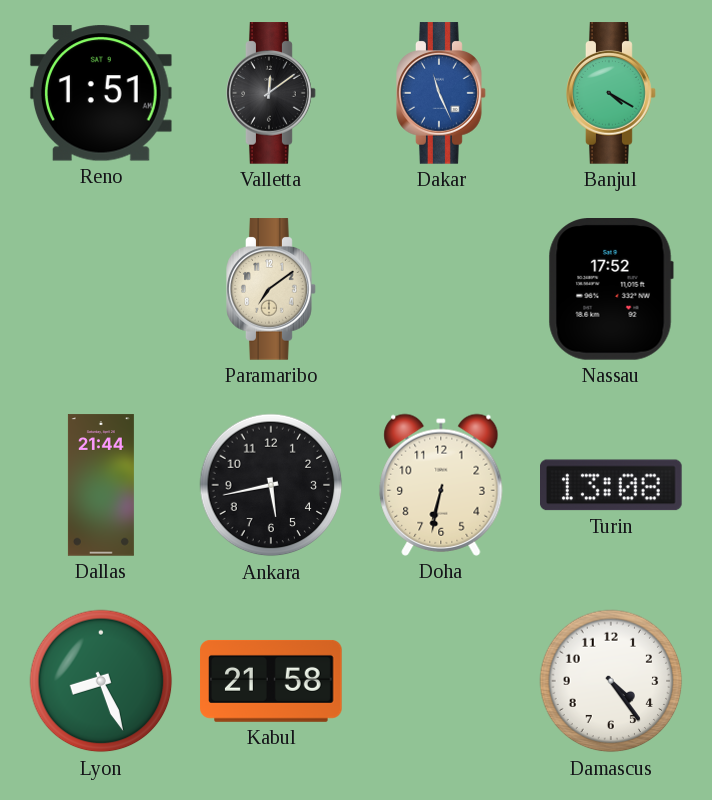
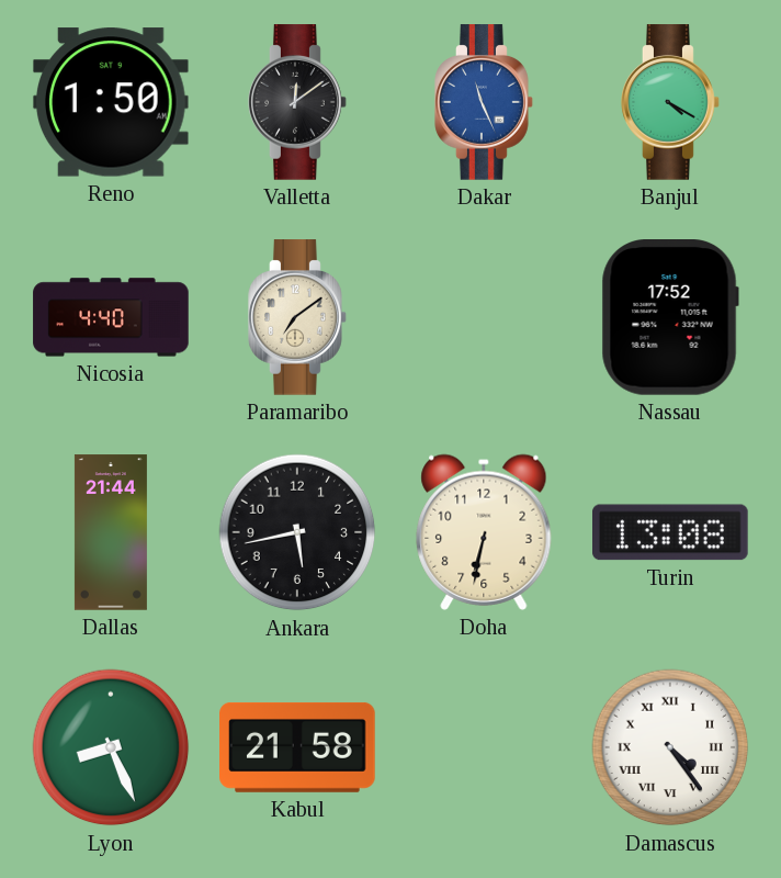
Reno: 1:51 -> 1:50 (111, 102)
Nicosia: none -> 4:40 (111, 317)
Damascus numerals: Arabic -> Roman (670, 747)
